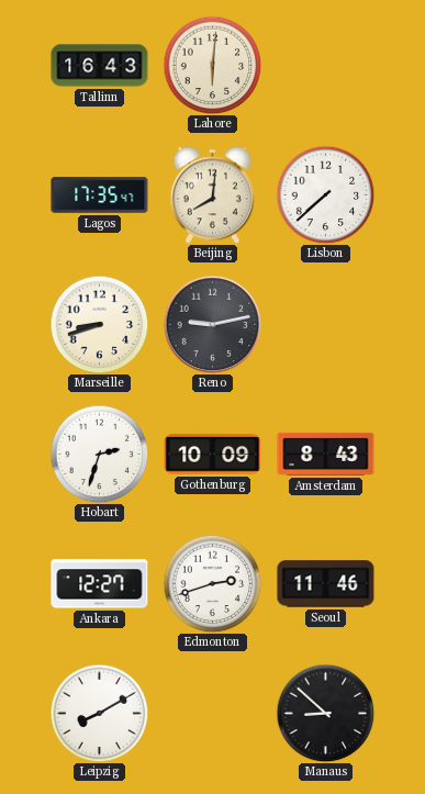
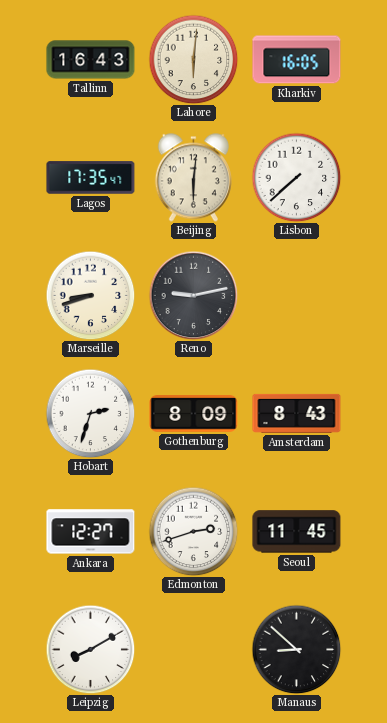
Kharkiv: none -> 16:05 (297, 60)
Beijing: 8:01 -> 6:01 (193, 178)
Gothenburg: 10:09 -> 8:09 (194, 414)
Seoul: 11:46 -> 11:45 (297, 532)
